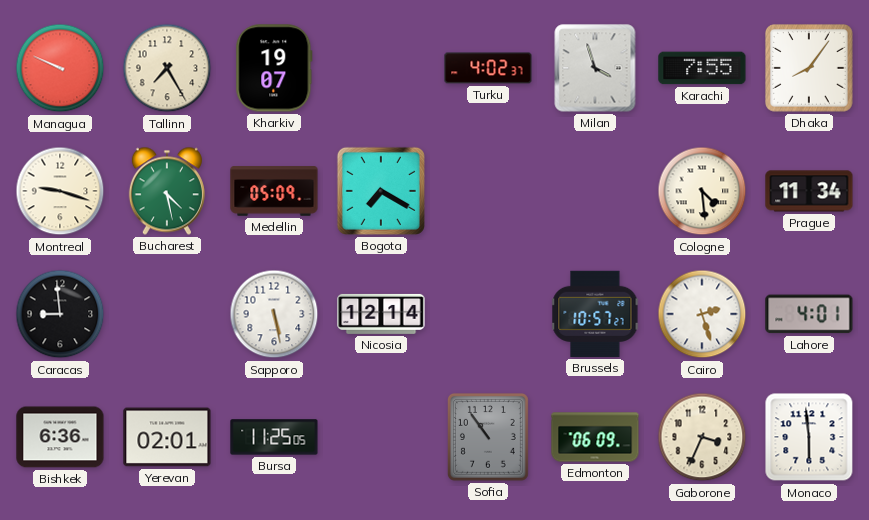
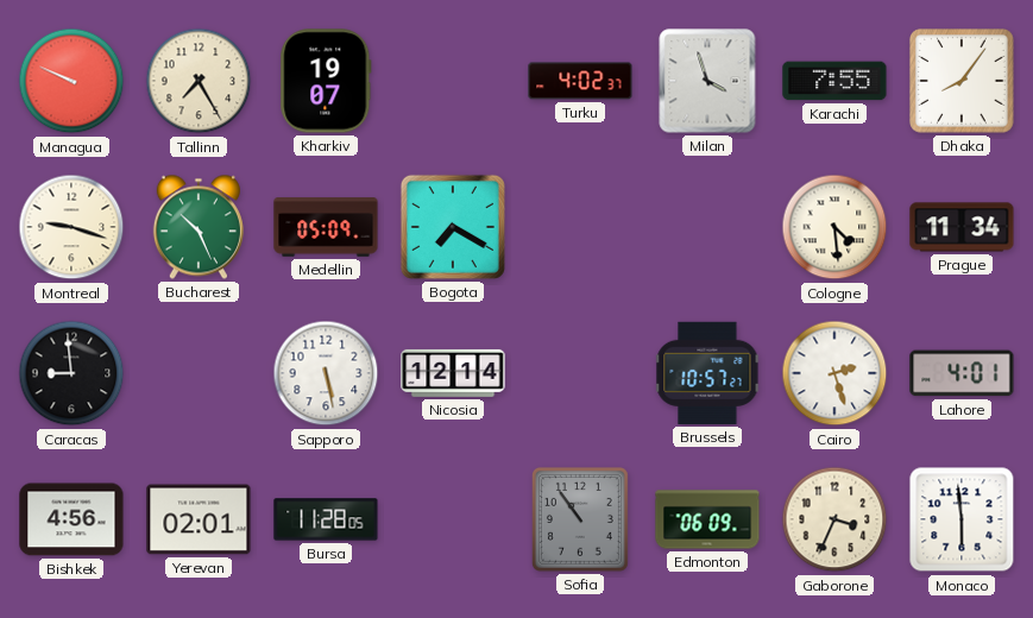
Bucharest: 4:28 -> 10:26 (199, 227)
Bishkek: 6:36 -> 4:56 (71, 519)
Bursa: 11:25 -> 11:28 (326, 519)
